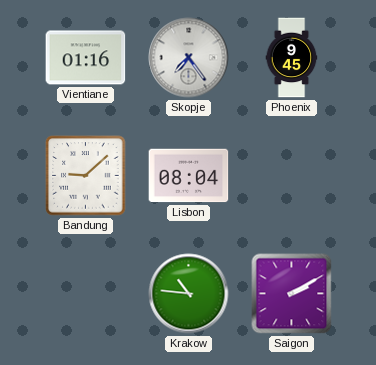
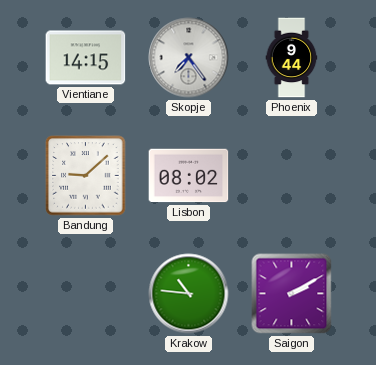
Vientiane: 01:16 -> 14:15 (86, 58)
Phoenix: 9:45 -> 9:44 (292, 58)
Lisbon: 08:04 -> 08:02 (189, 176)
